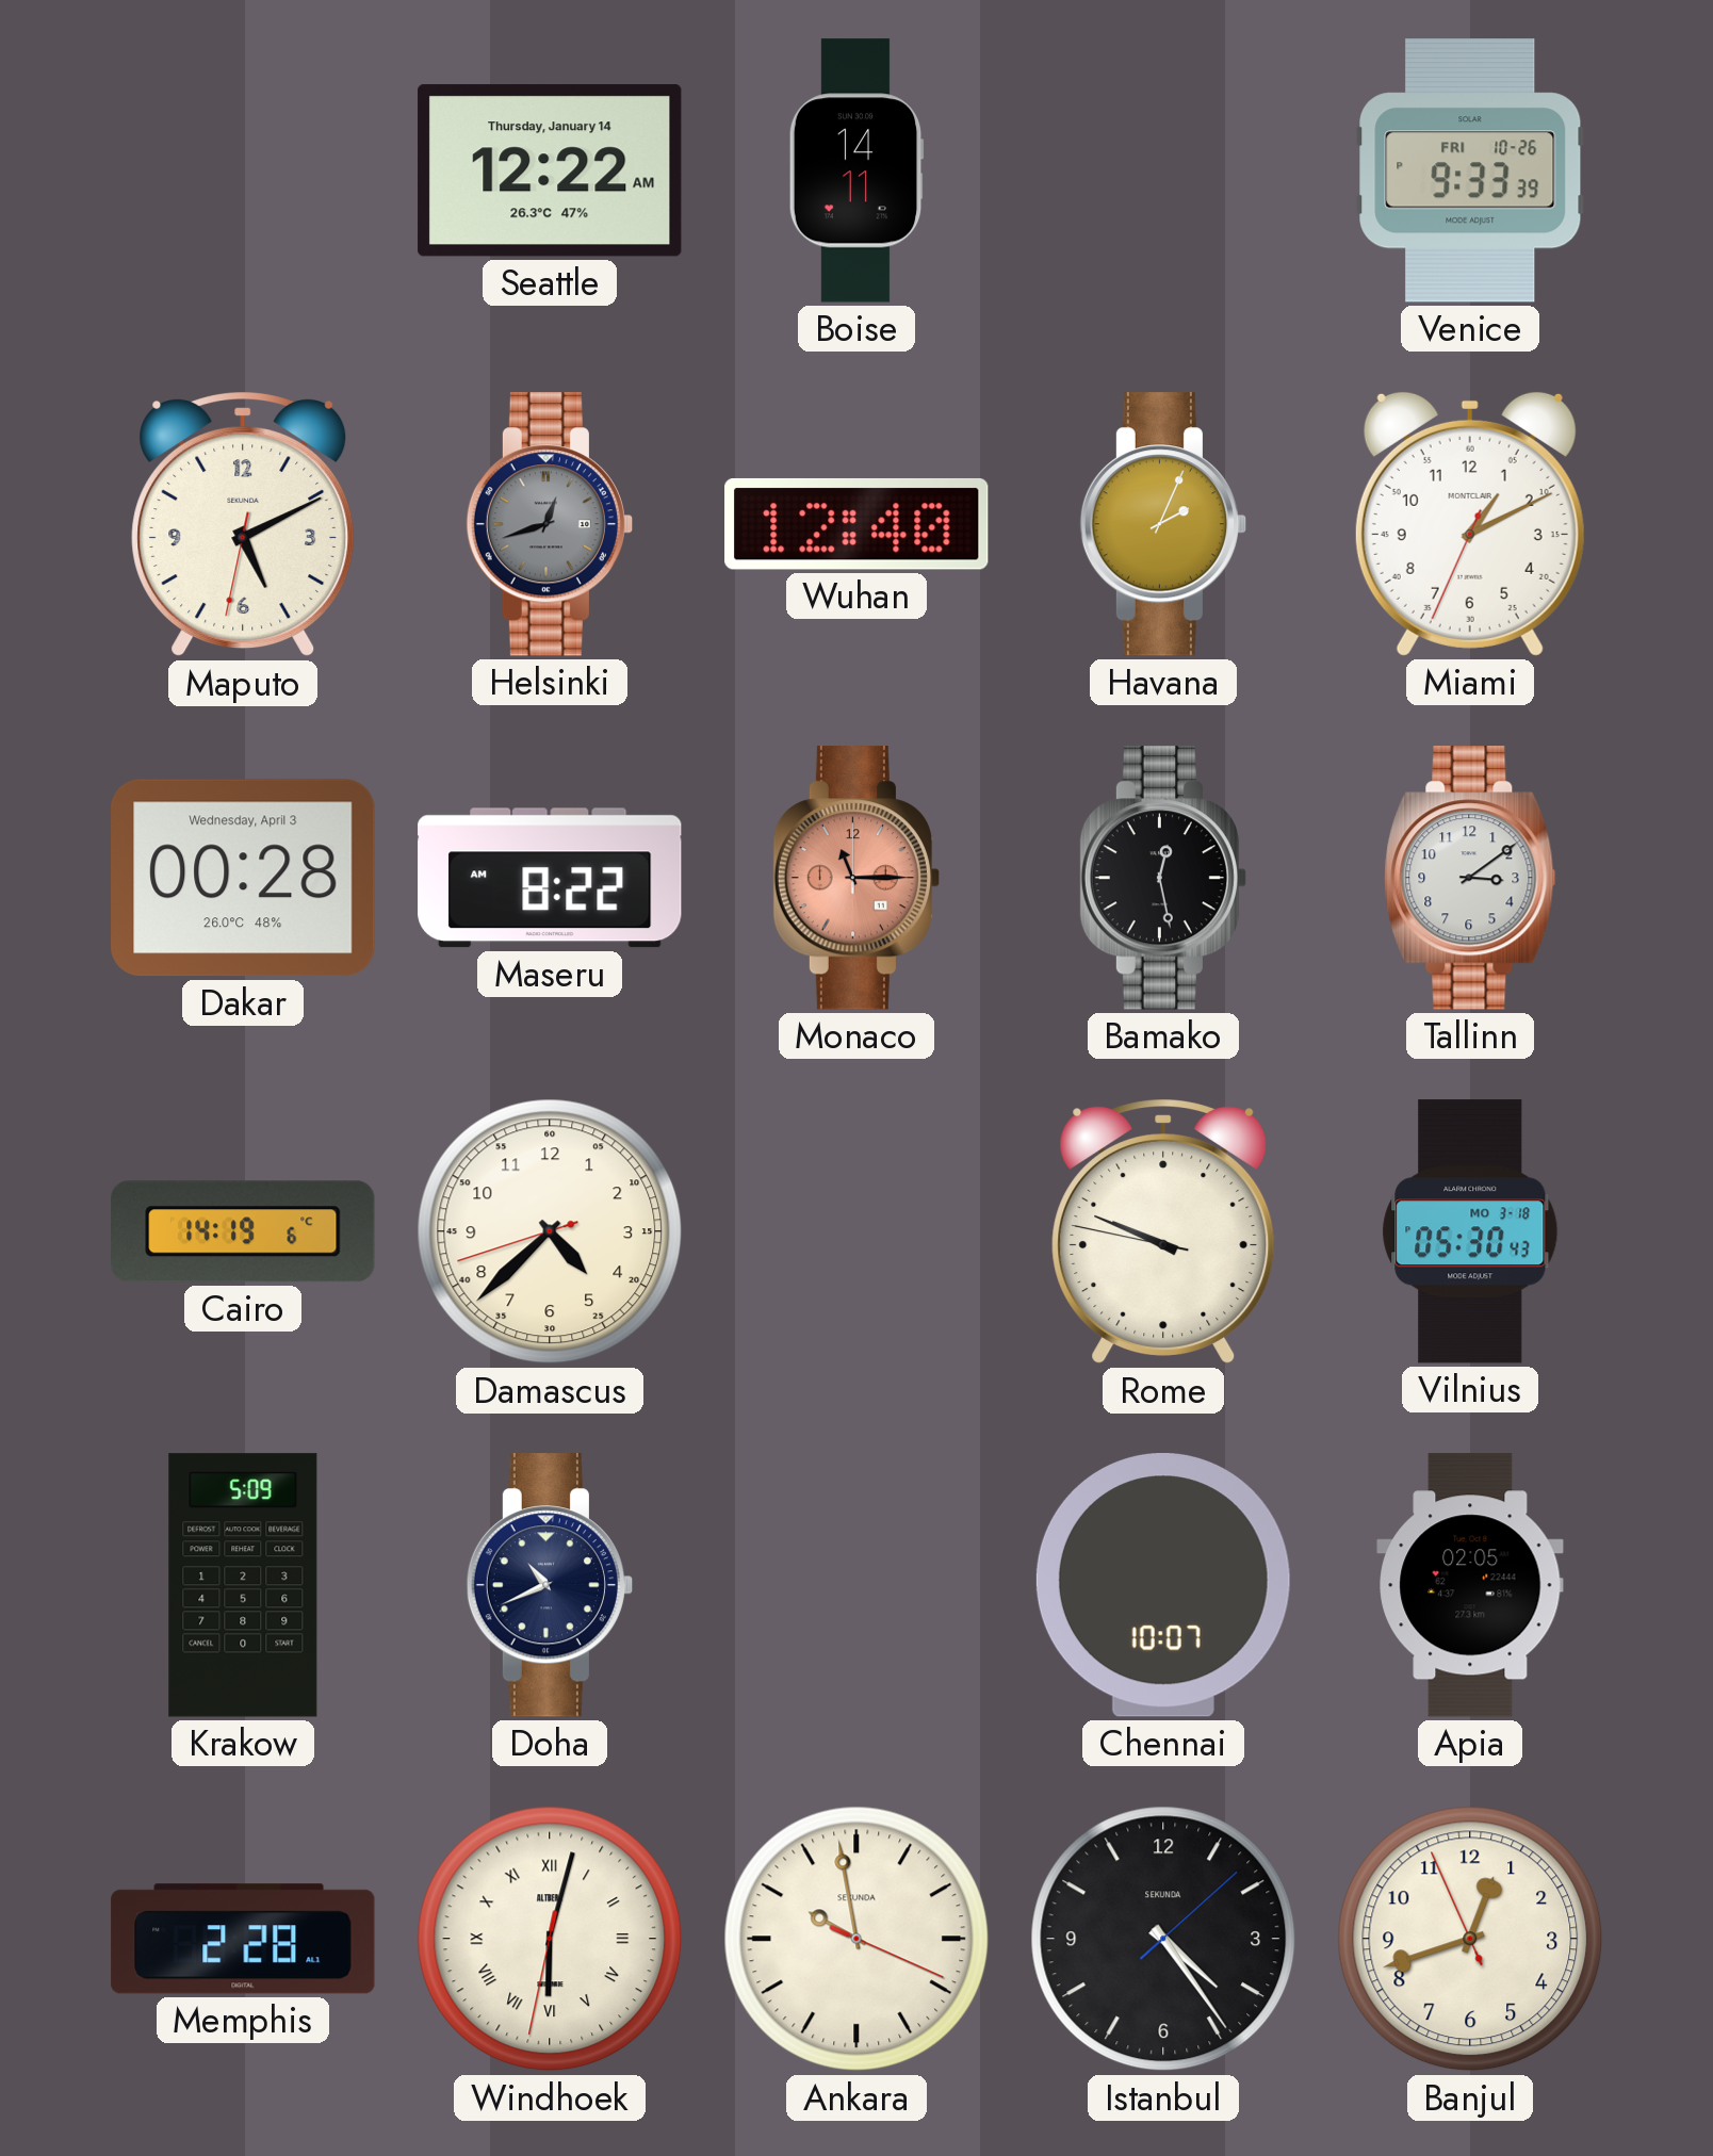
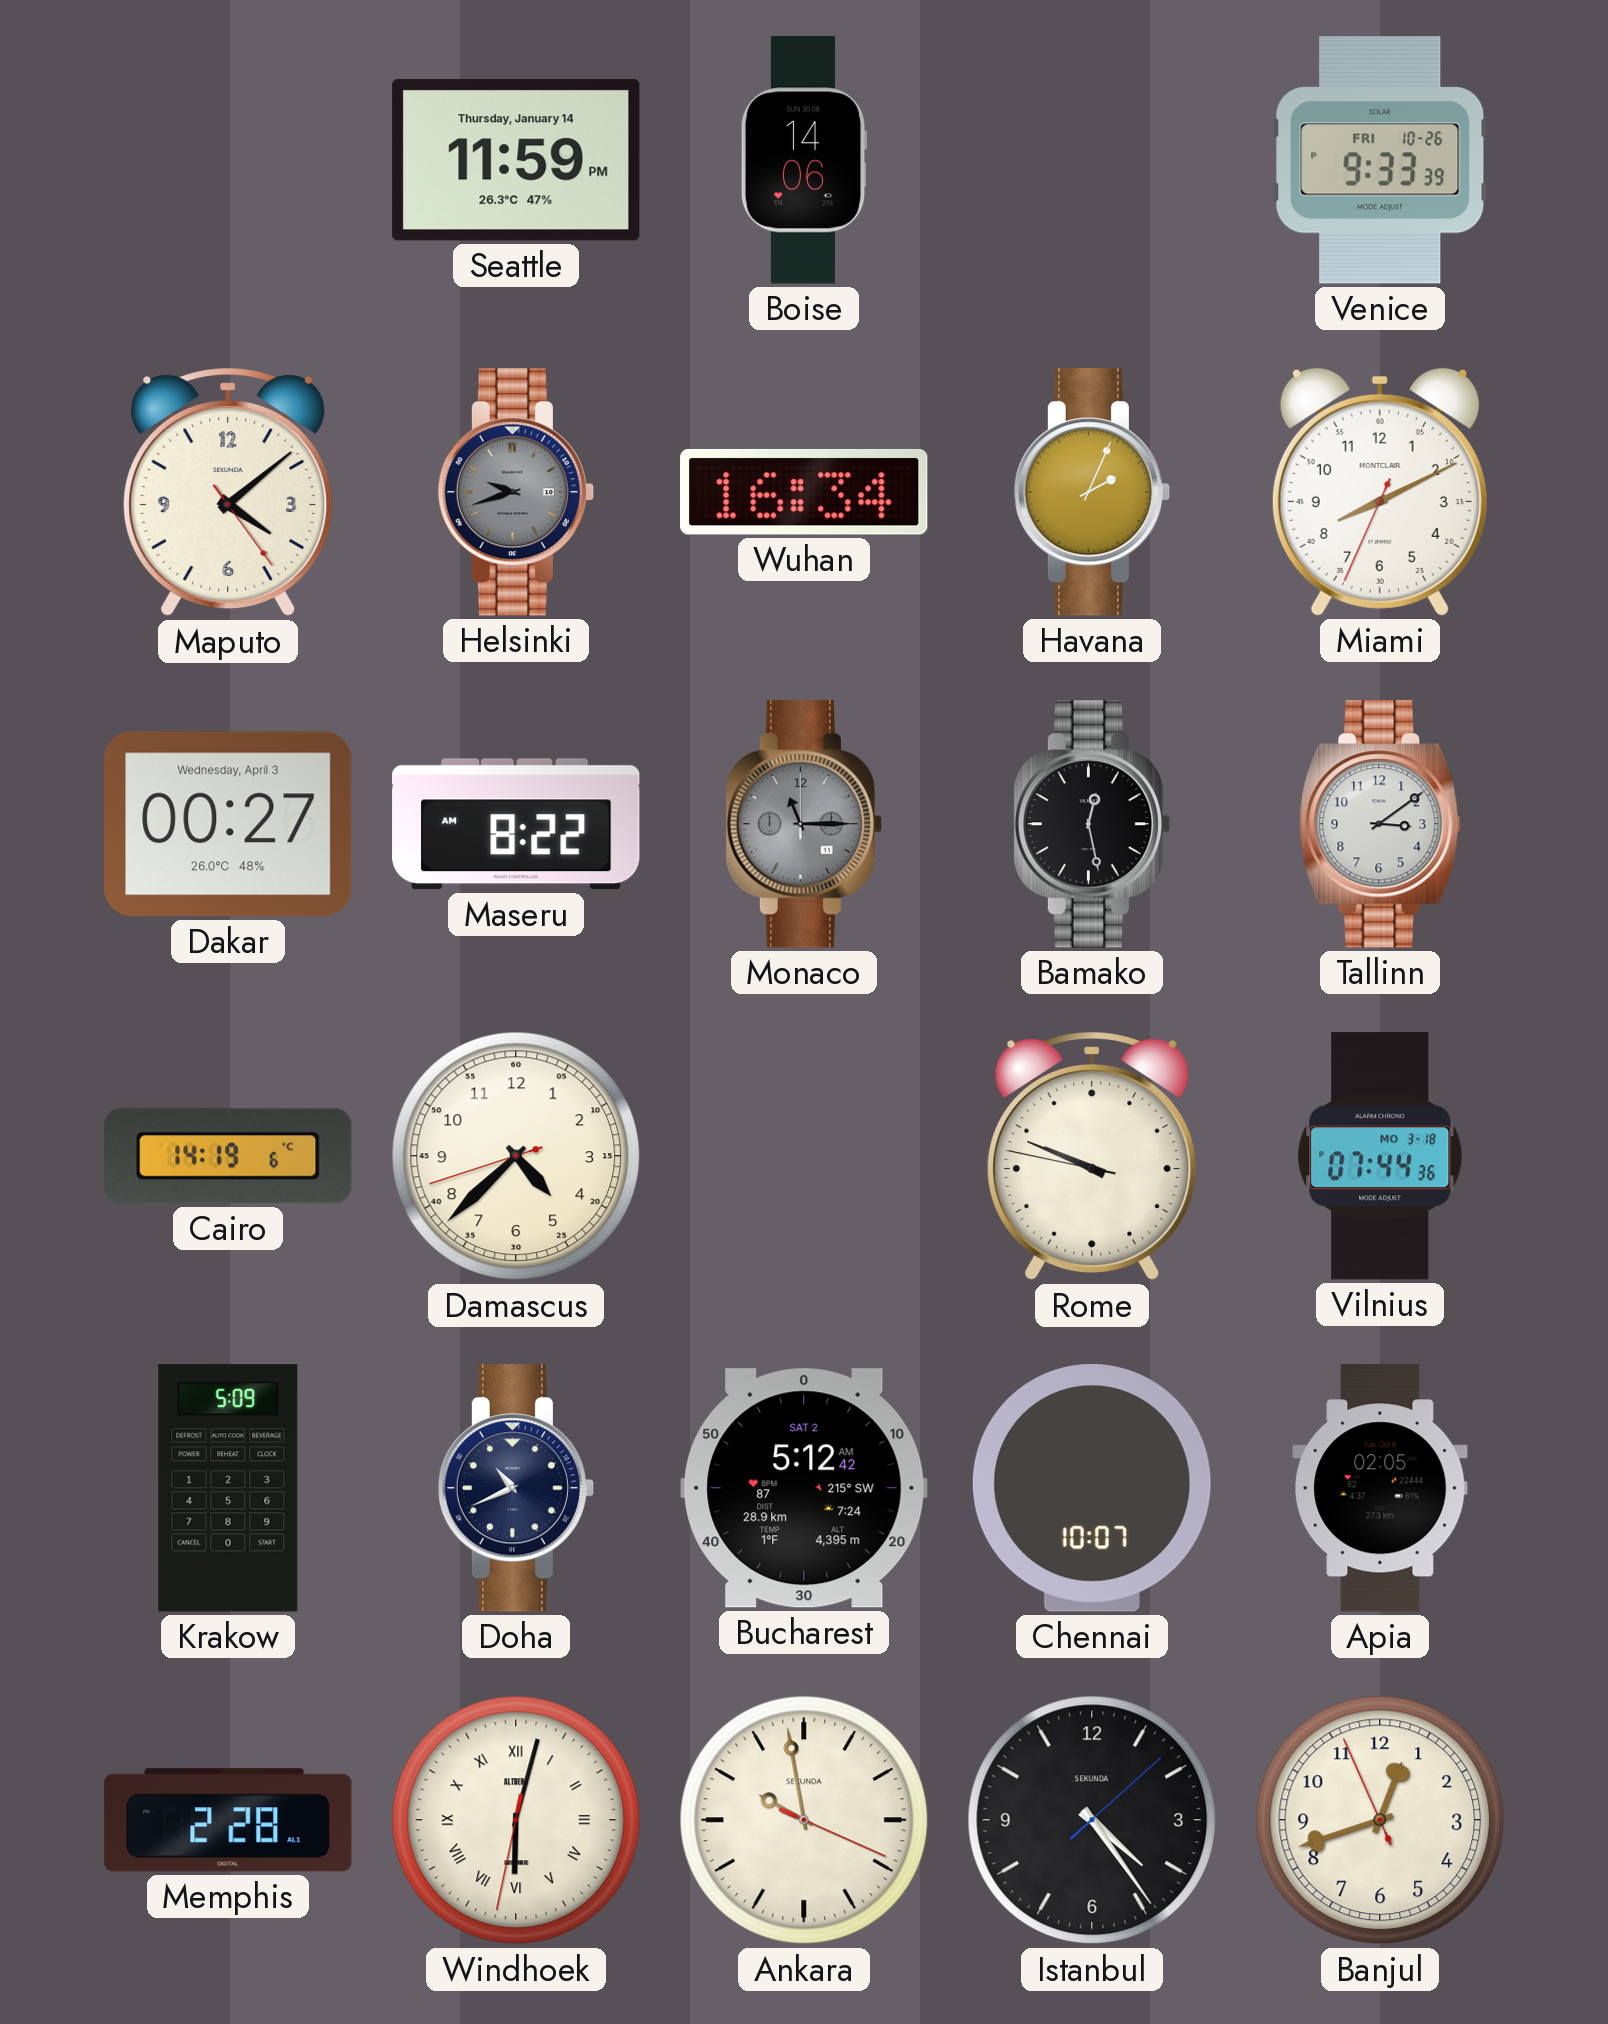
Seattle: 12:22 -> 11:59 (516, 160)
Boise: 14:11 -> 14:06 (804, 160)
Maputo: 5:10 -> 4:08 (228, 492)
Helsinki: 12:42 -> 9:42 (515, 492)
Wuhan: 12:40 -> 16:34 (804, 492)
Miami: 1:10 -> 8:10 (1380, 492)
Dakar: 00:28 -> 00:27 (228, 824)
Monaco dial: salmon -> grey (803, 824)
Vilnius: 05:30 -> 07:44 (1380, 1156)
Bucharest: none -> 5:12 (804, 1488)
